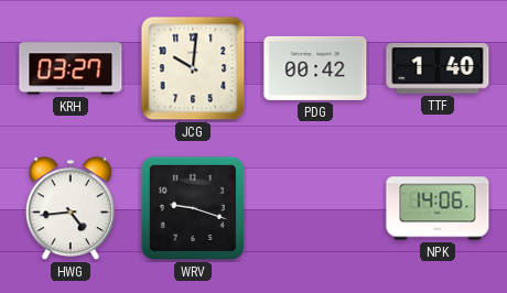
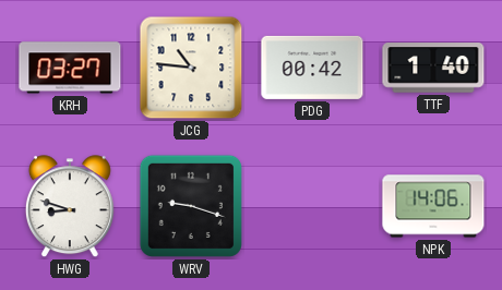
JCG: 10:01 -> 10:46 (191, 68)
HWG: 4:44 -> 8:48 (70, 207)
